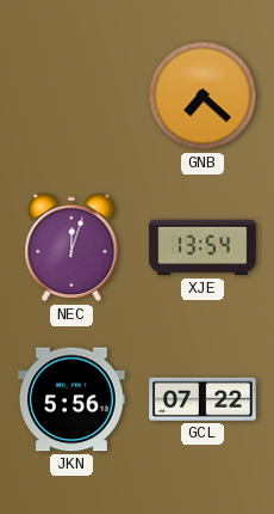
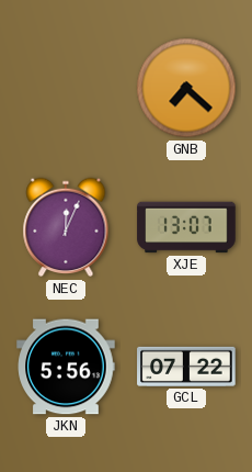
NEC: 12:03 -> 12:04 (66, 227)
XJE: 13:54 -> 13:07 (186, 227)
